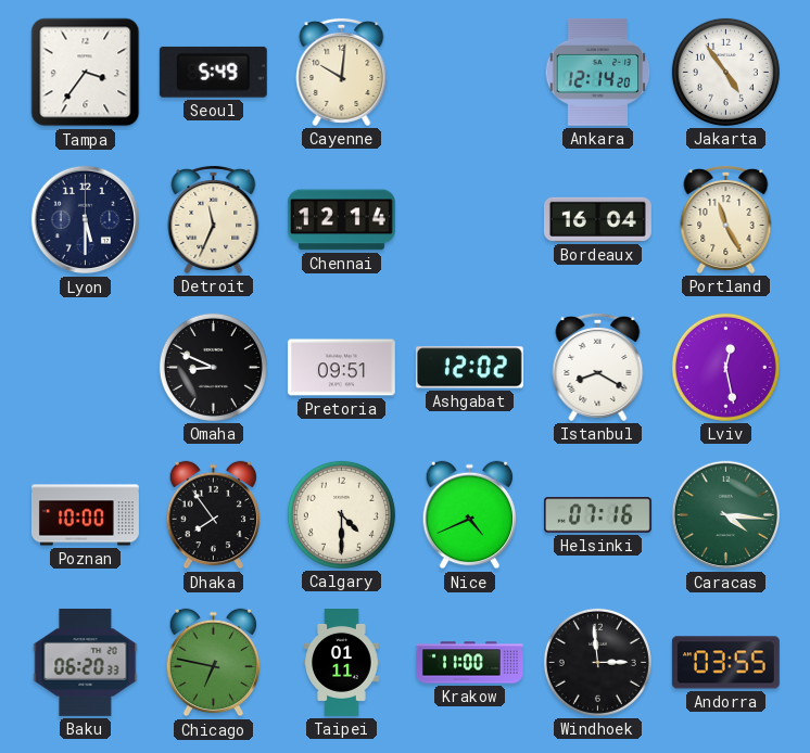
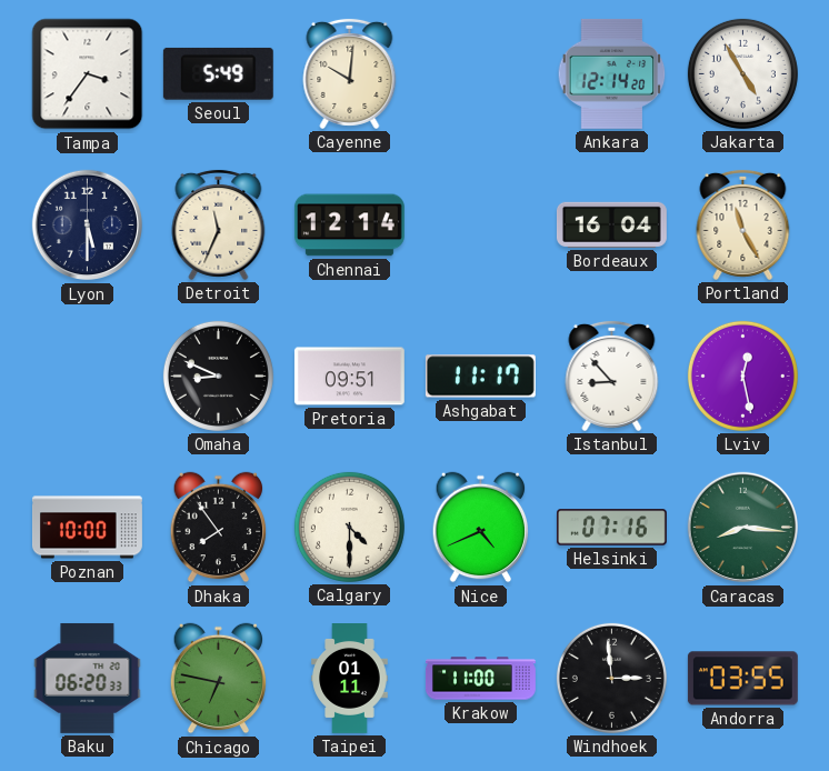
Jakarta: 4:54 -> 4:55 (742, 73)
Ashgabat: 12:02 -> 11:17 (480, 377)
Istanbul: 8:20 -> 8:53 (612, 376)
Caracas: 4:16 -> 8:16 (743, 528)
